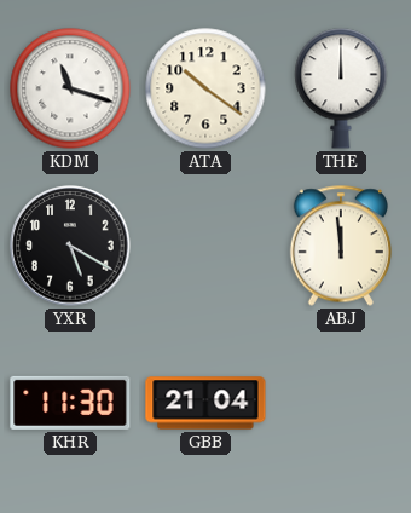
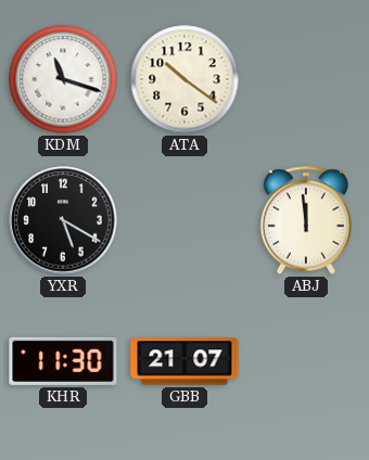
THE: 12:00 -> none (341, 88)
GBB: 21:04 -> 21:07 (184, 361)
